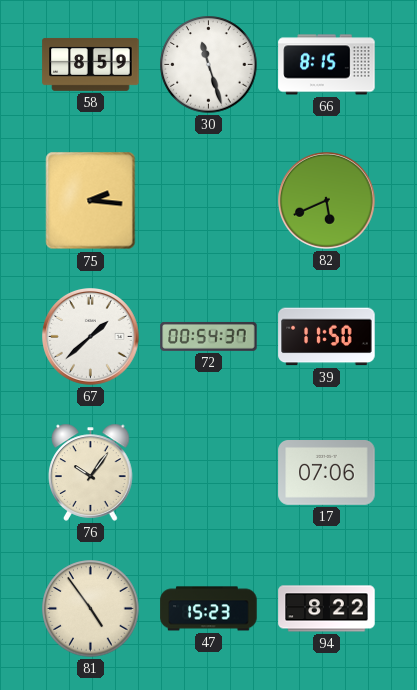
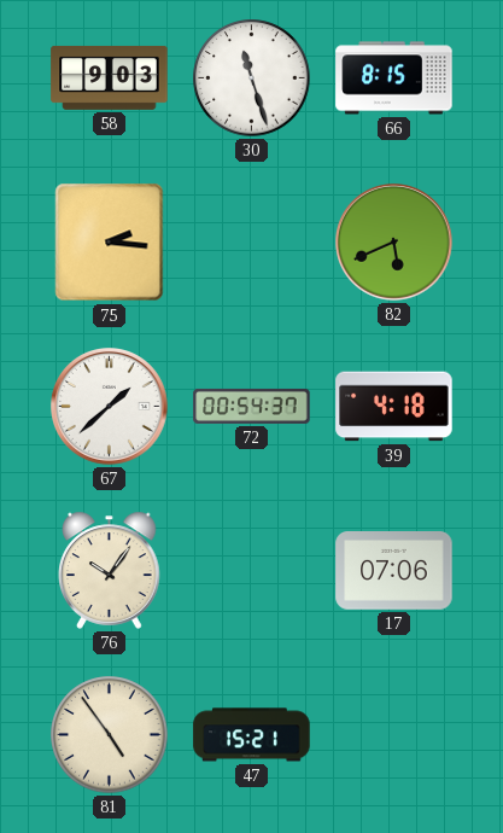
58: 8:59 -> 9:03 (110, 77)
39: 11:50 -> 4:18 (394, 407)
47: 15:23 -> 15:21 (252, 735)
94: 8:22 -> none (327, 609)
